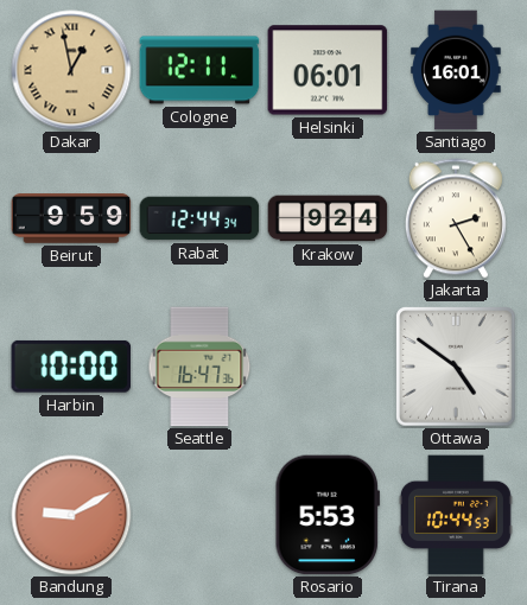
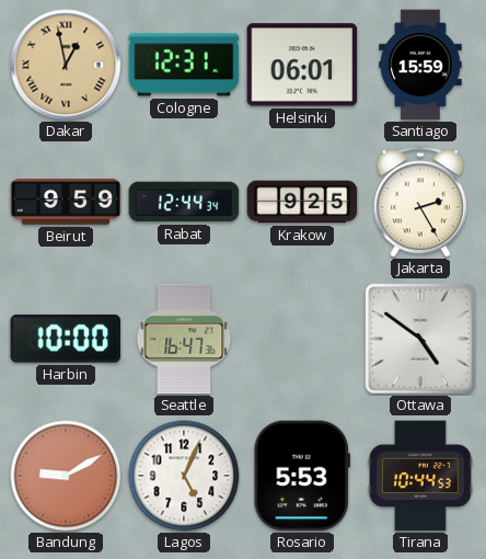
Cologne: 12:11 -> 12:31 (184, 65)
Santiago: 16:01 -> 15:59 (420, 65)
Krakow: 9:24 -> 9:25 (302, 202)
Lagos: none -> 5:04 (184, 476)
